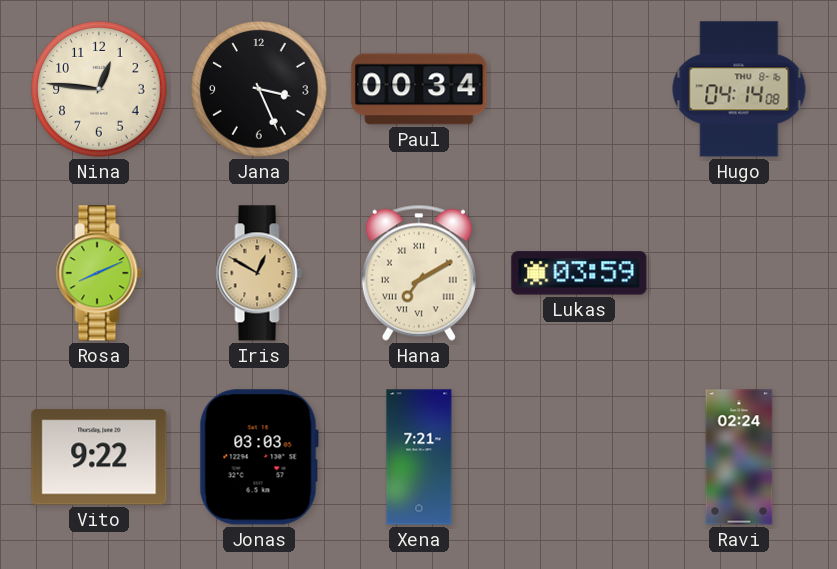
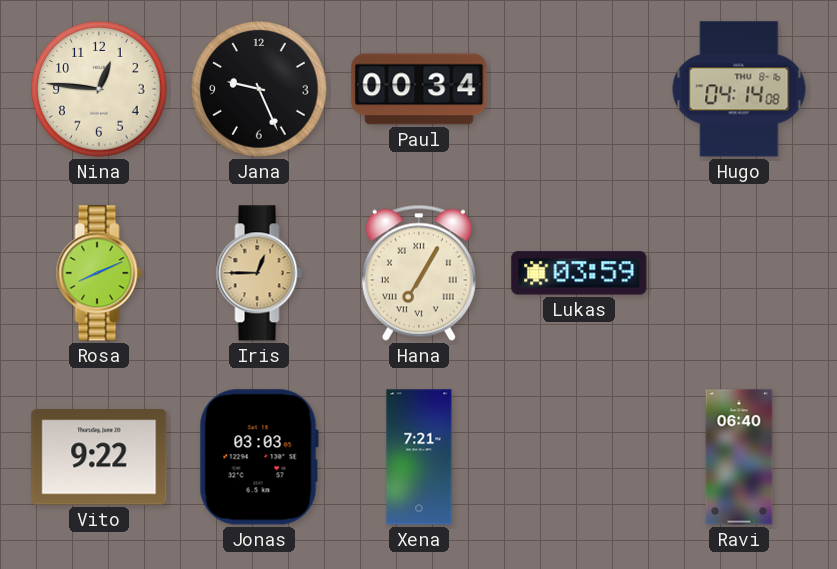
Jana: 3:26 -> 9:26 (259, 89)
Iris: 12:50 -> 12:45 (259, 273)
Hana: 7:10 -> 7:05 (419, 273)
Ravi: 02:24 -> 06:40 (739, 457)
